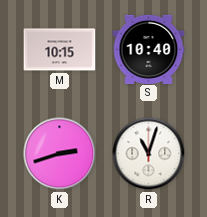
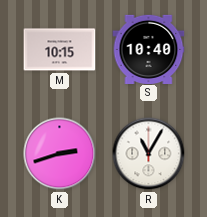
R: 11:03 -> 11:05 (149, 154)
